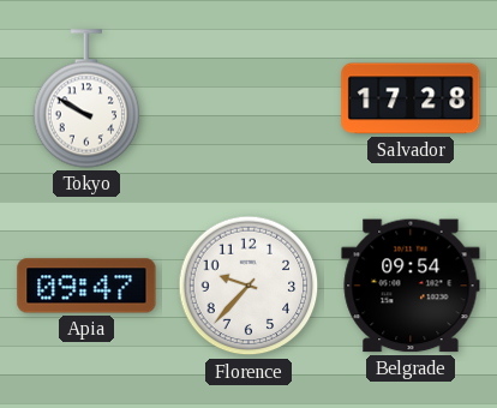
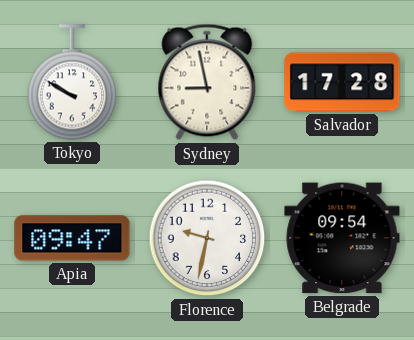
Sydney: none -> 8:58 (207, 82)
Florence: 9:37 -> 9:32 (207, 238)
